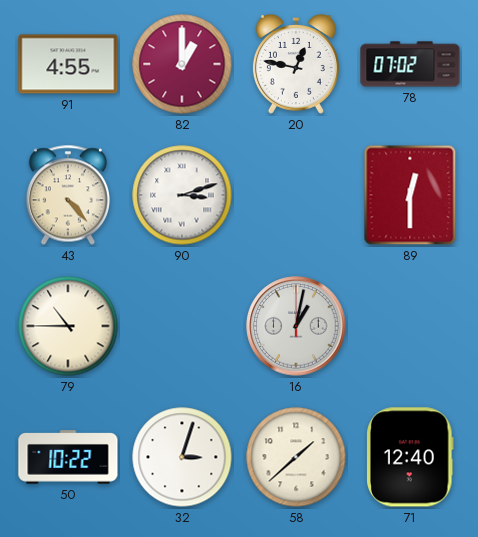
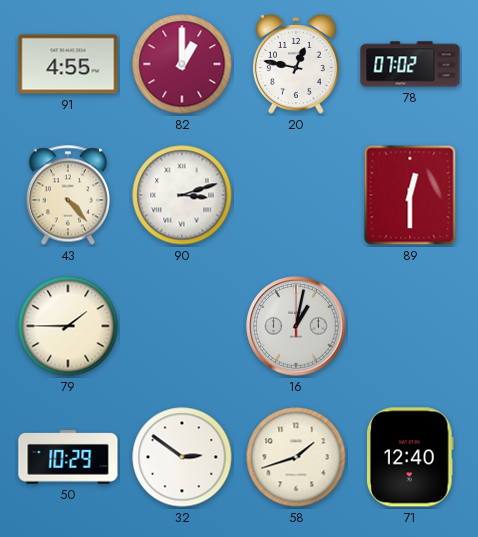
79: 10:45 -> 1:45 (68, 326)
50: 10:22 -> 10:29 (68, 457)
32: 3:03 -> 2:51 (182, 457)
58: 1:38 -> 1:42 (296, 457)
